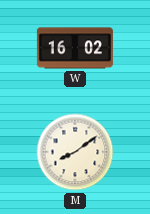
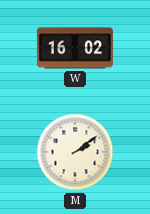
M: 8:09 -> 2:09 (75, 152)
